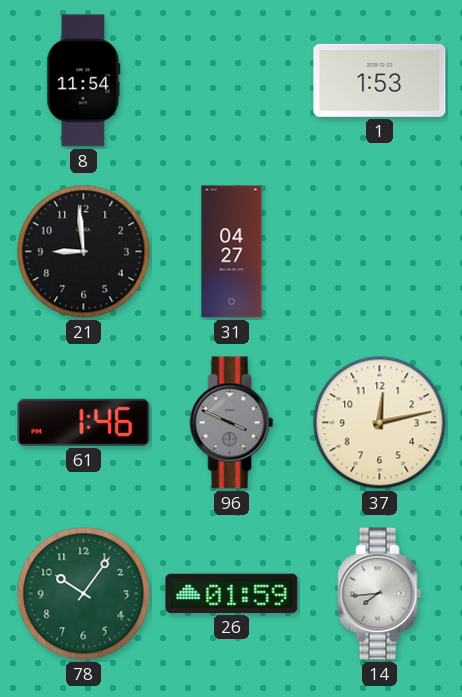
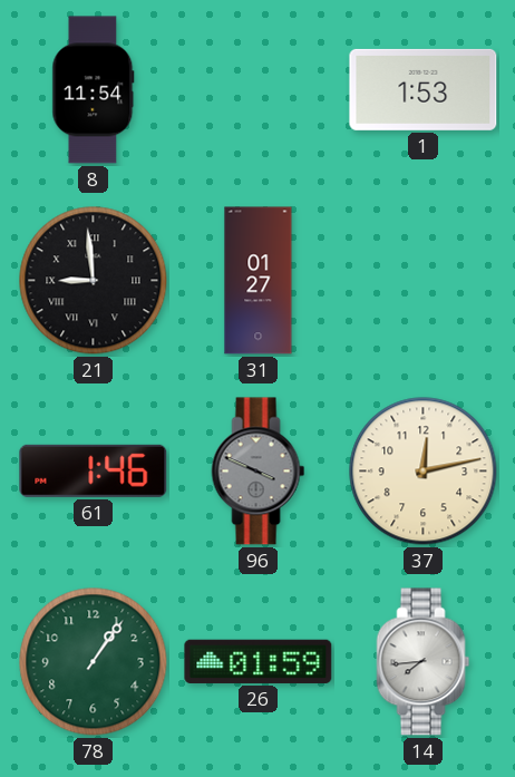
21 numerals: Arabic -> Roman (94, 281)
31: 04:27 -> 01:27 (259, 281)
78: 10:06 -> 1:06 (94, 662)
